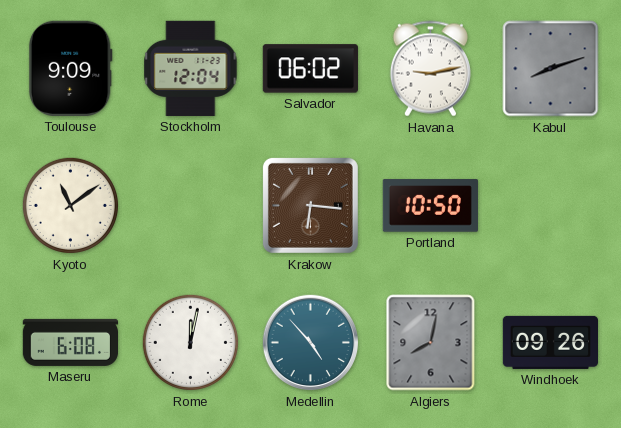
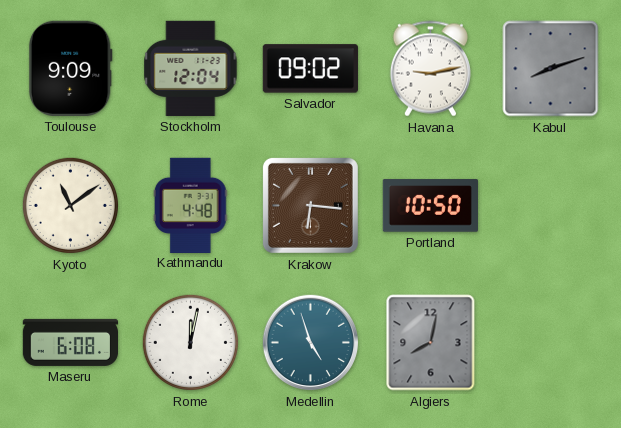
Salvador: 06:02 -> 09:02 (310, 69)
Kathmandu: none -> 4:48 (190, 205)
Medellin: 4:53 -> 4:57 (311, 343)
Windhoek: 09:26 -> none (550, 342)
